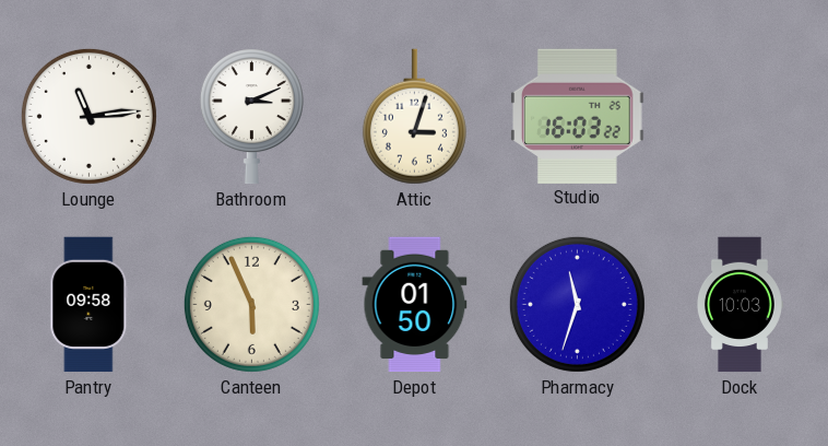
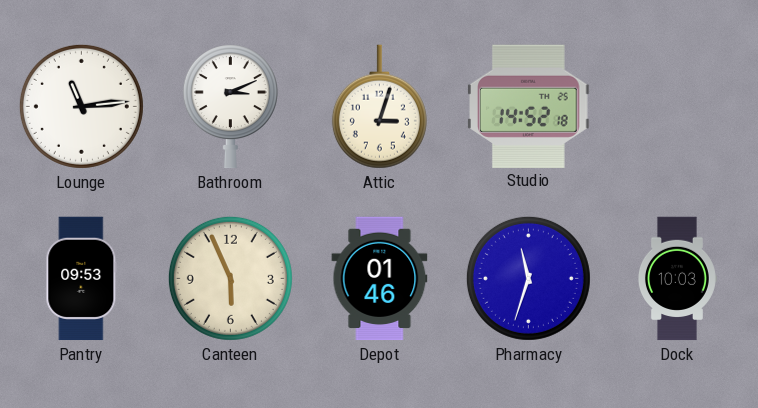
Studio: 16:03 -> 14:52 (529, 106)
Pantry: 09:58 -> 09:53 (82, 279)
Depot: 01:50 -> 01:46 (380, 279)
